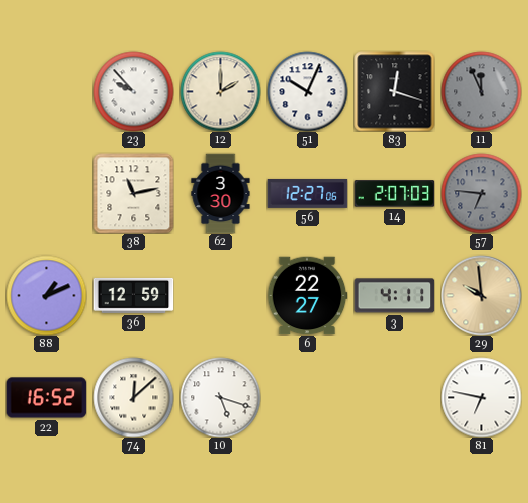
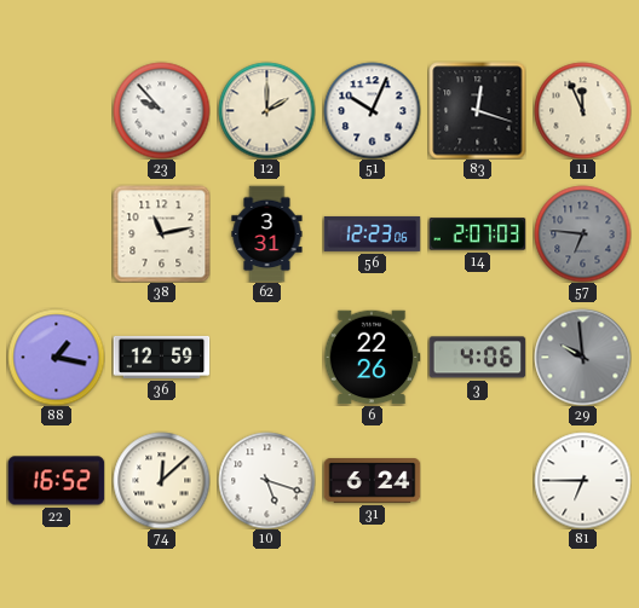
11 dial: grey -> cream (582, 110)
62: 3:30 -> 3:31 (267, 233)
56: 12:27 -> 12:23 (372, 233)
88: 1:11 -> 1:17 (56, 357)
6: 22:27 -> 22:26 (372, 358)
3: 4:11 -> 4:06 (477, 358)
29 dial: champagne -> grey (582, 357)
31: none -> 6:24 (372, 481)
81: 6:47 -> 6:45 (582, 480)
